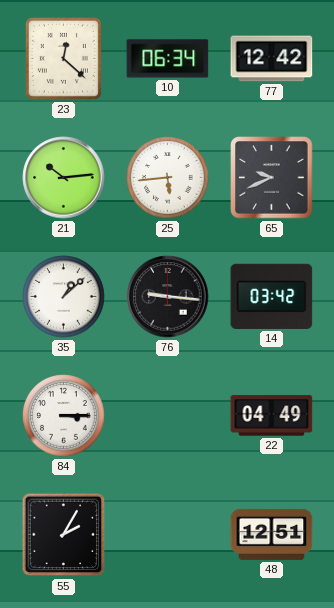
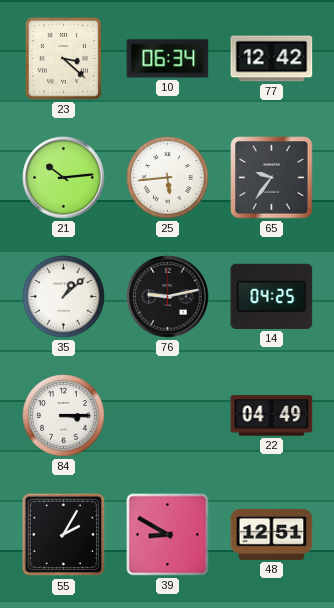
23: 12:22 -> 3:22 (63, 58)
65: 9:41 -> 9:36 (272, 178)
76: 9:16 -> 9:13 (168, 297)
14: 03:42 -> 04:25 (272, 296)
39: none -> 8:50 (168, 535)
